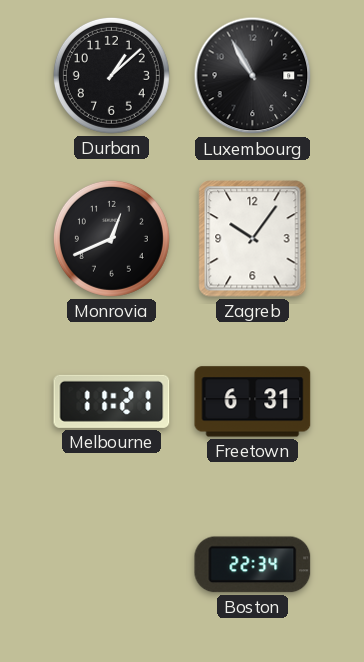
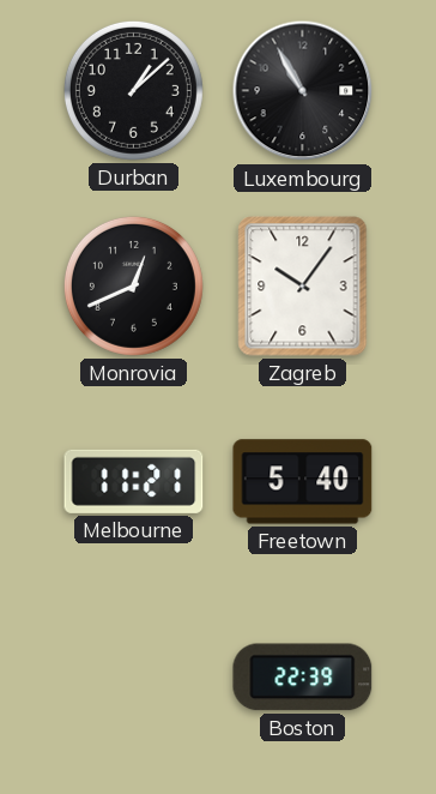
Freetown: 6:31 -> 5:40 (303, 482)
Boston: 22:34 -> 22:39 (303, 678)
